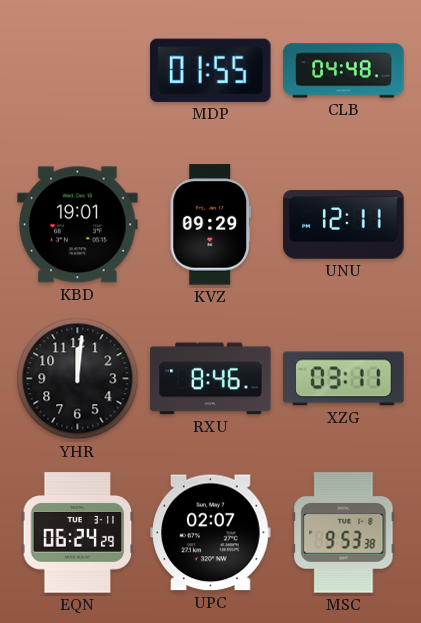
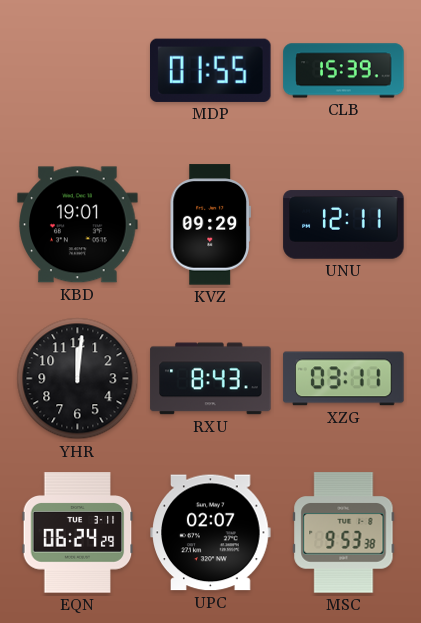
CLB: 04:48 -> 15:39 (344, 71)
RXU: 8:46 -> 8:43 (211, 379)
